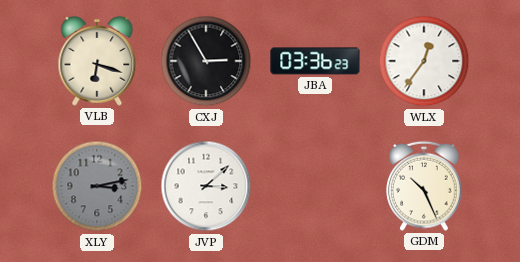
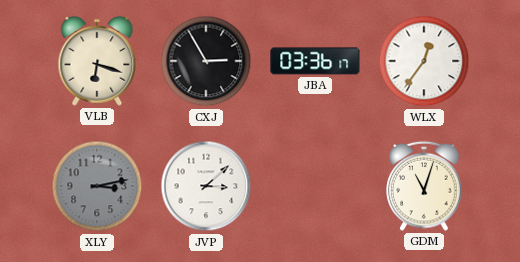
JBA: 03:36:23 -> 03:36:17 (315, 61)
GDM: 10:26 -> 11:03 (424, 186)
